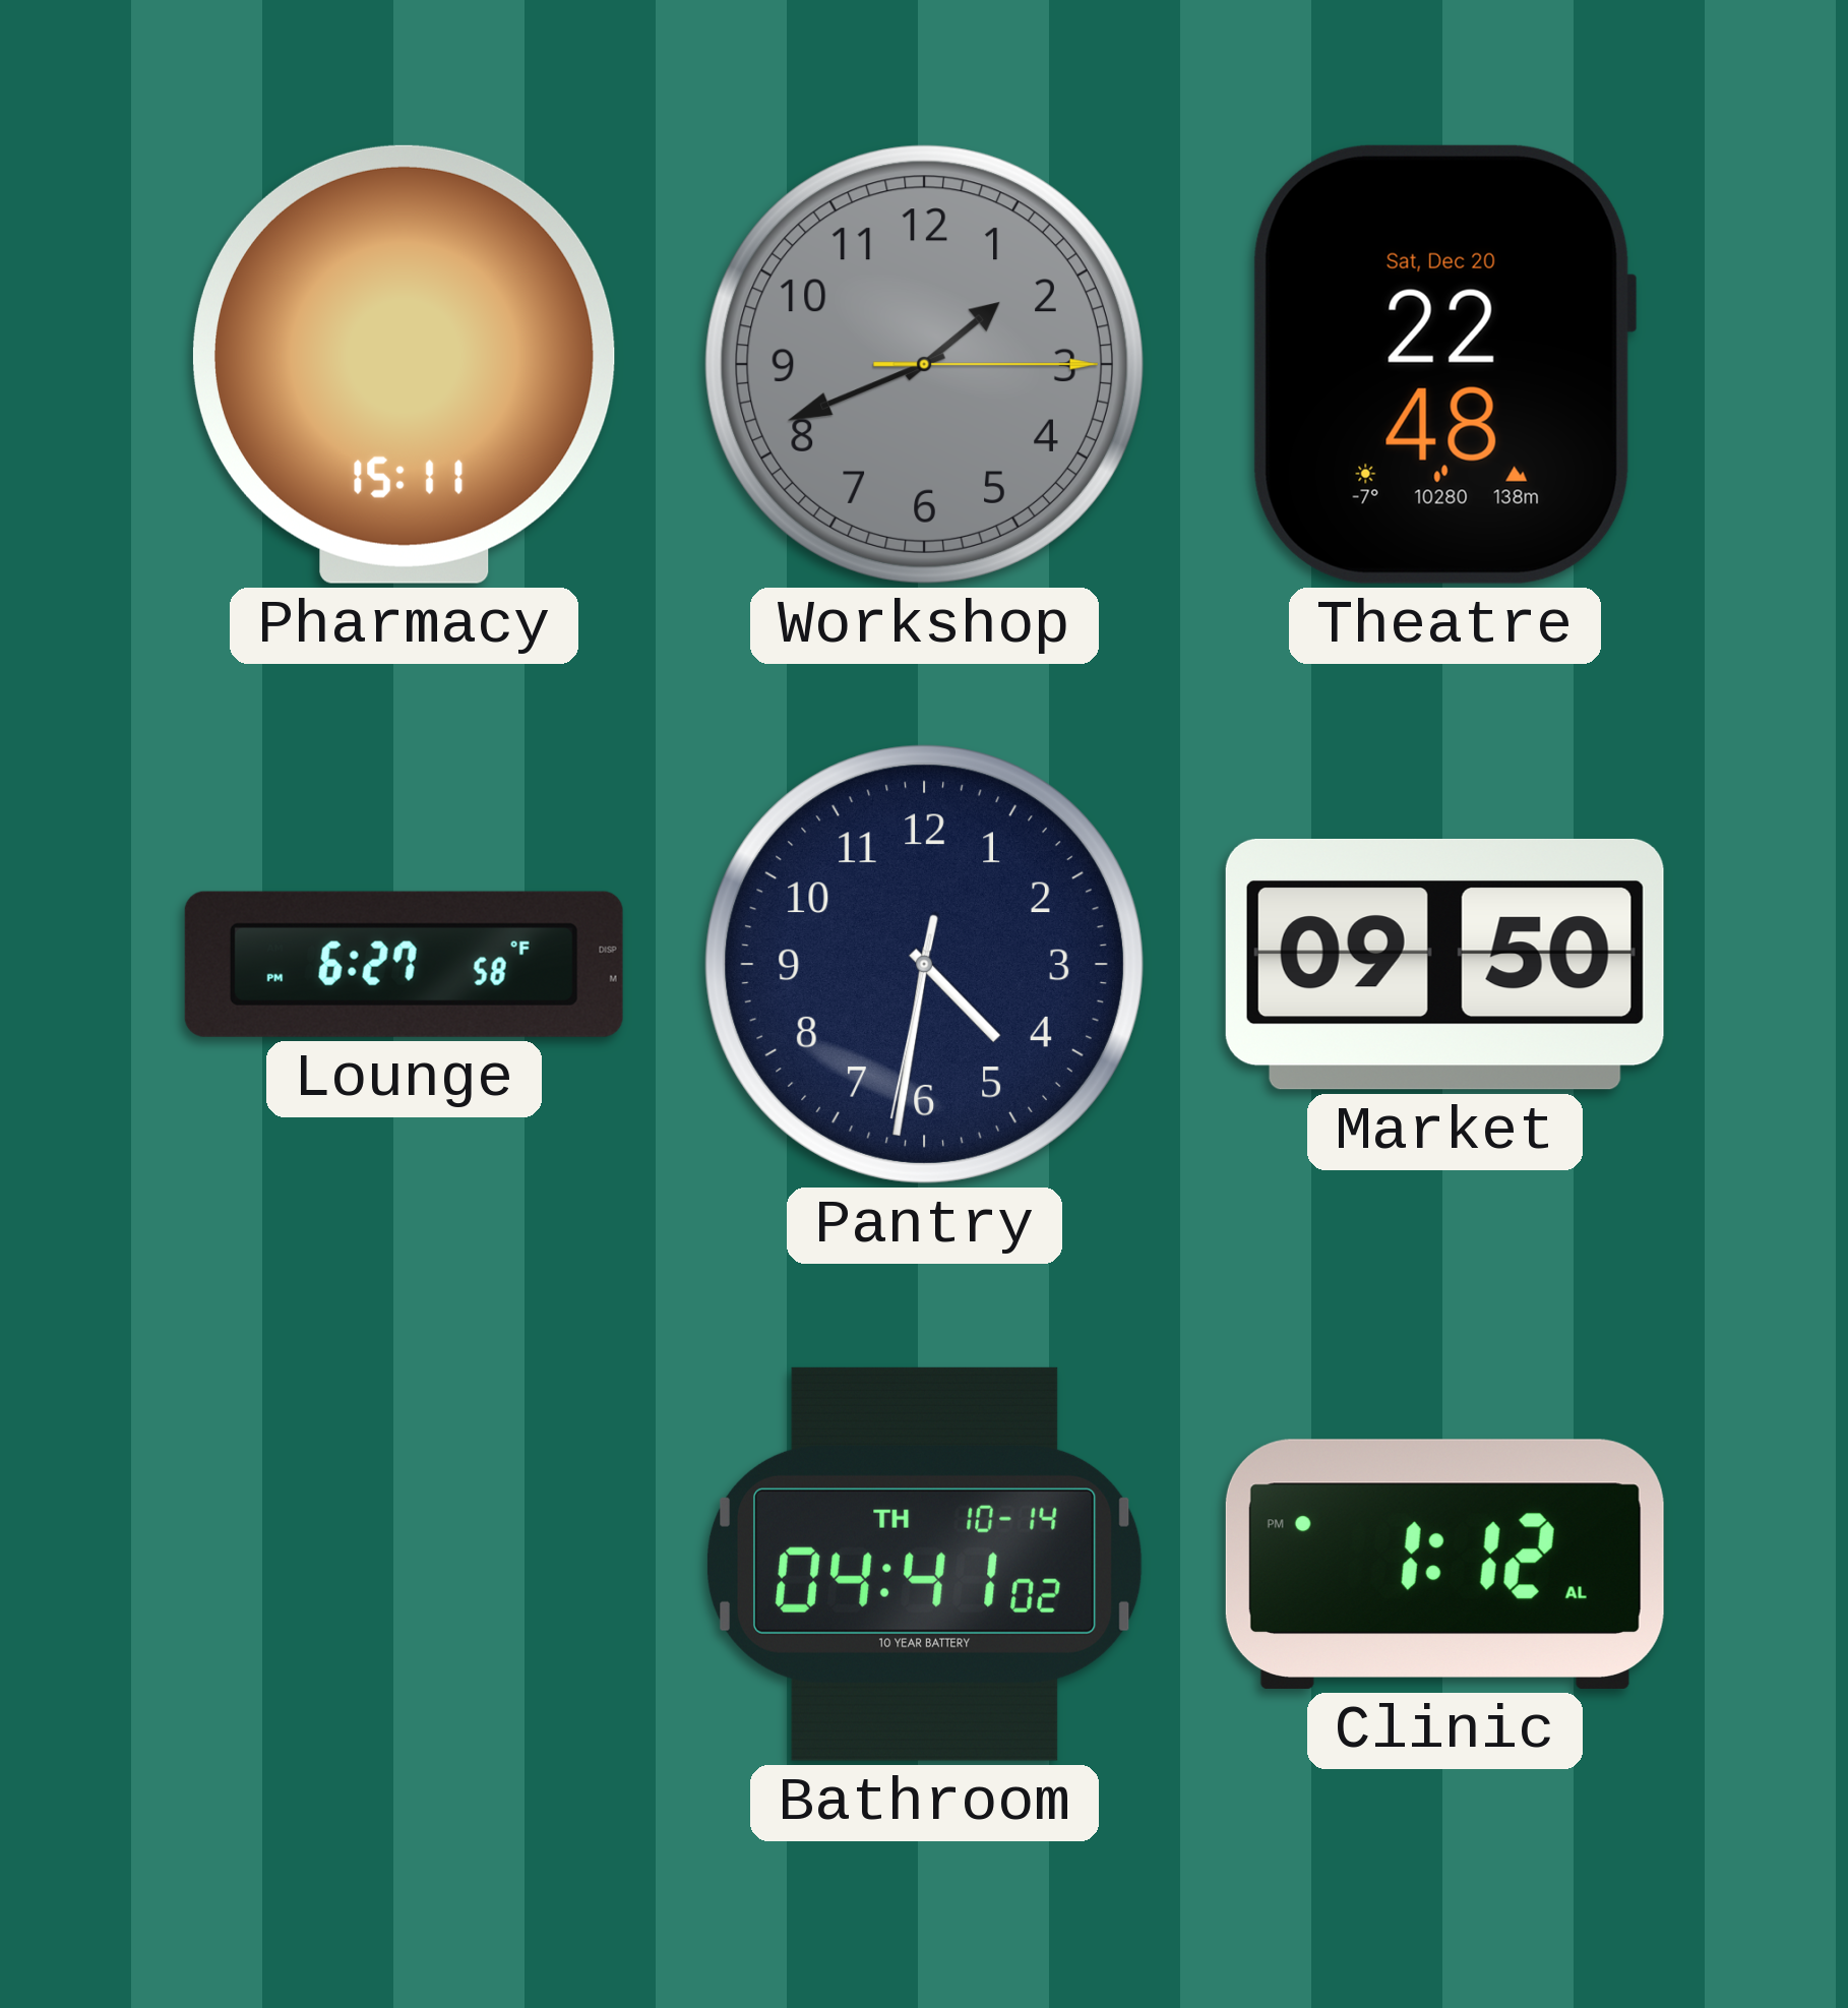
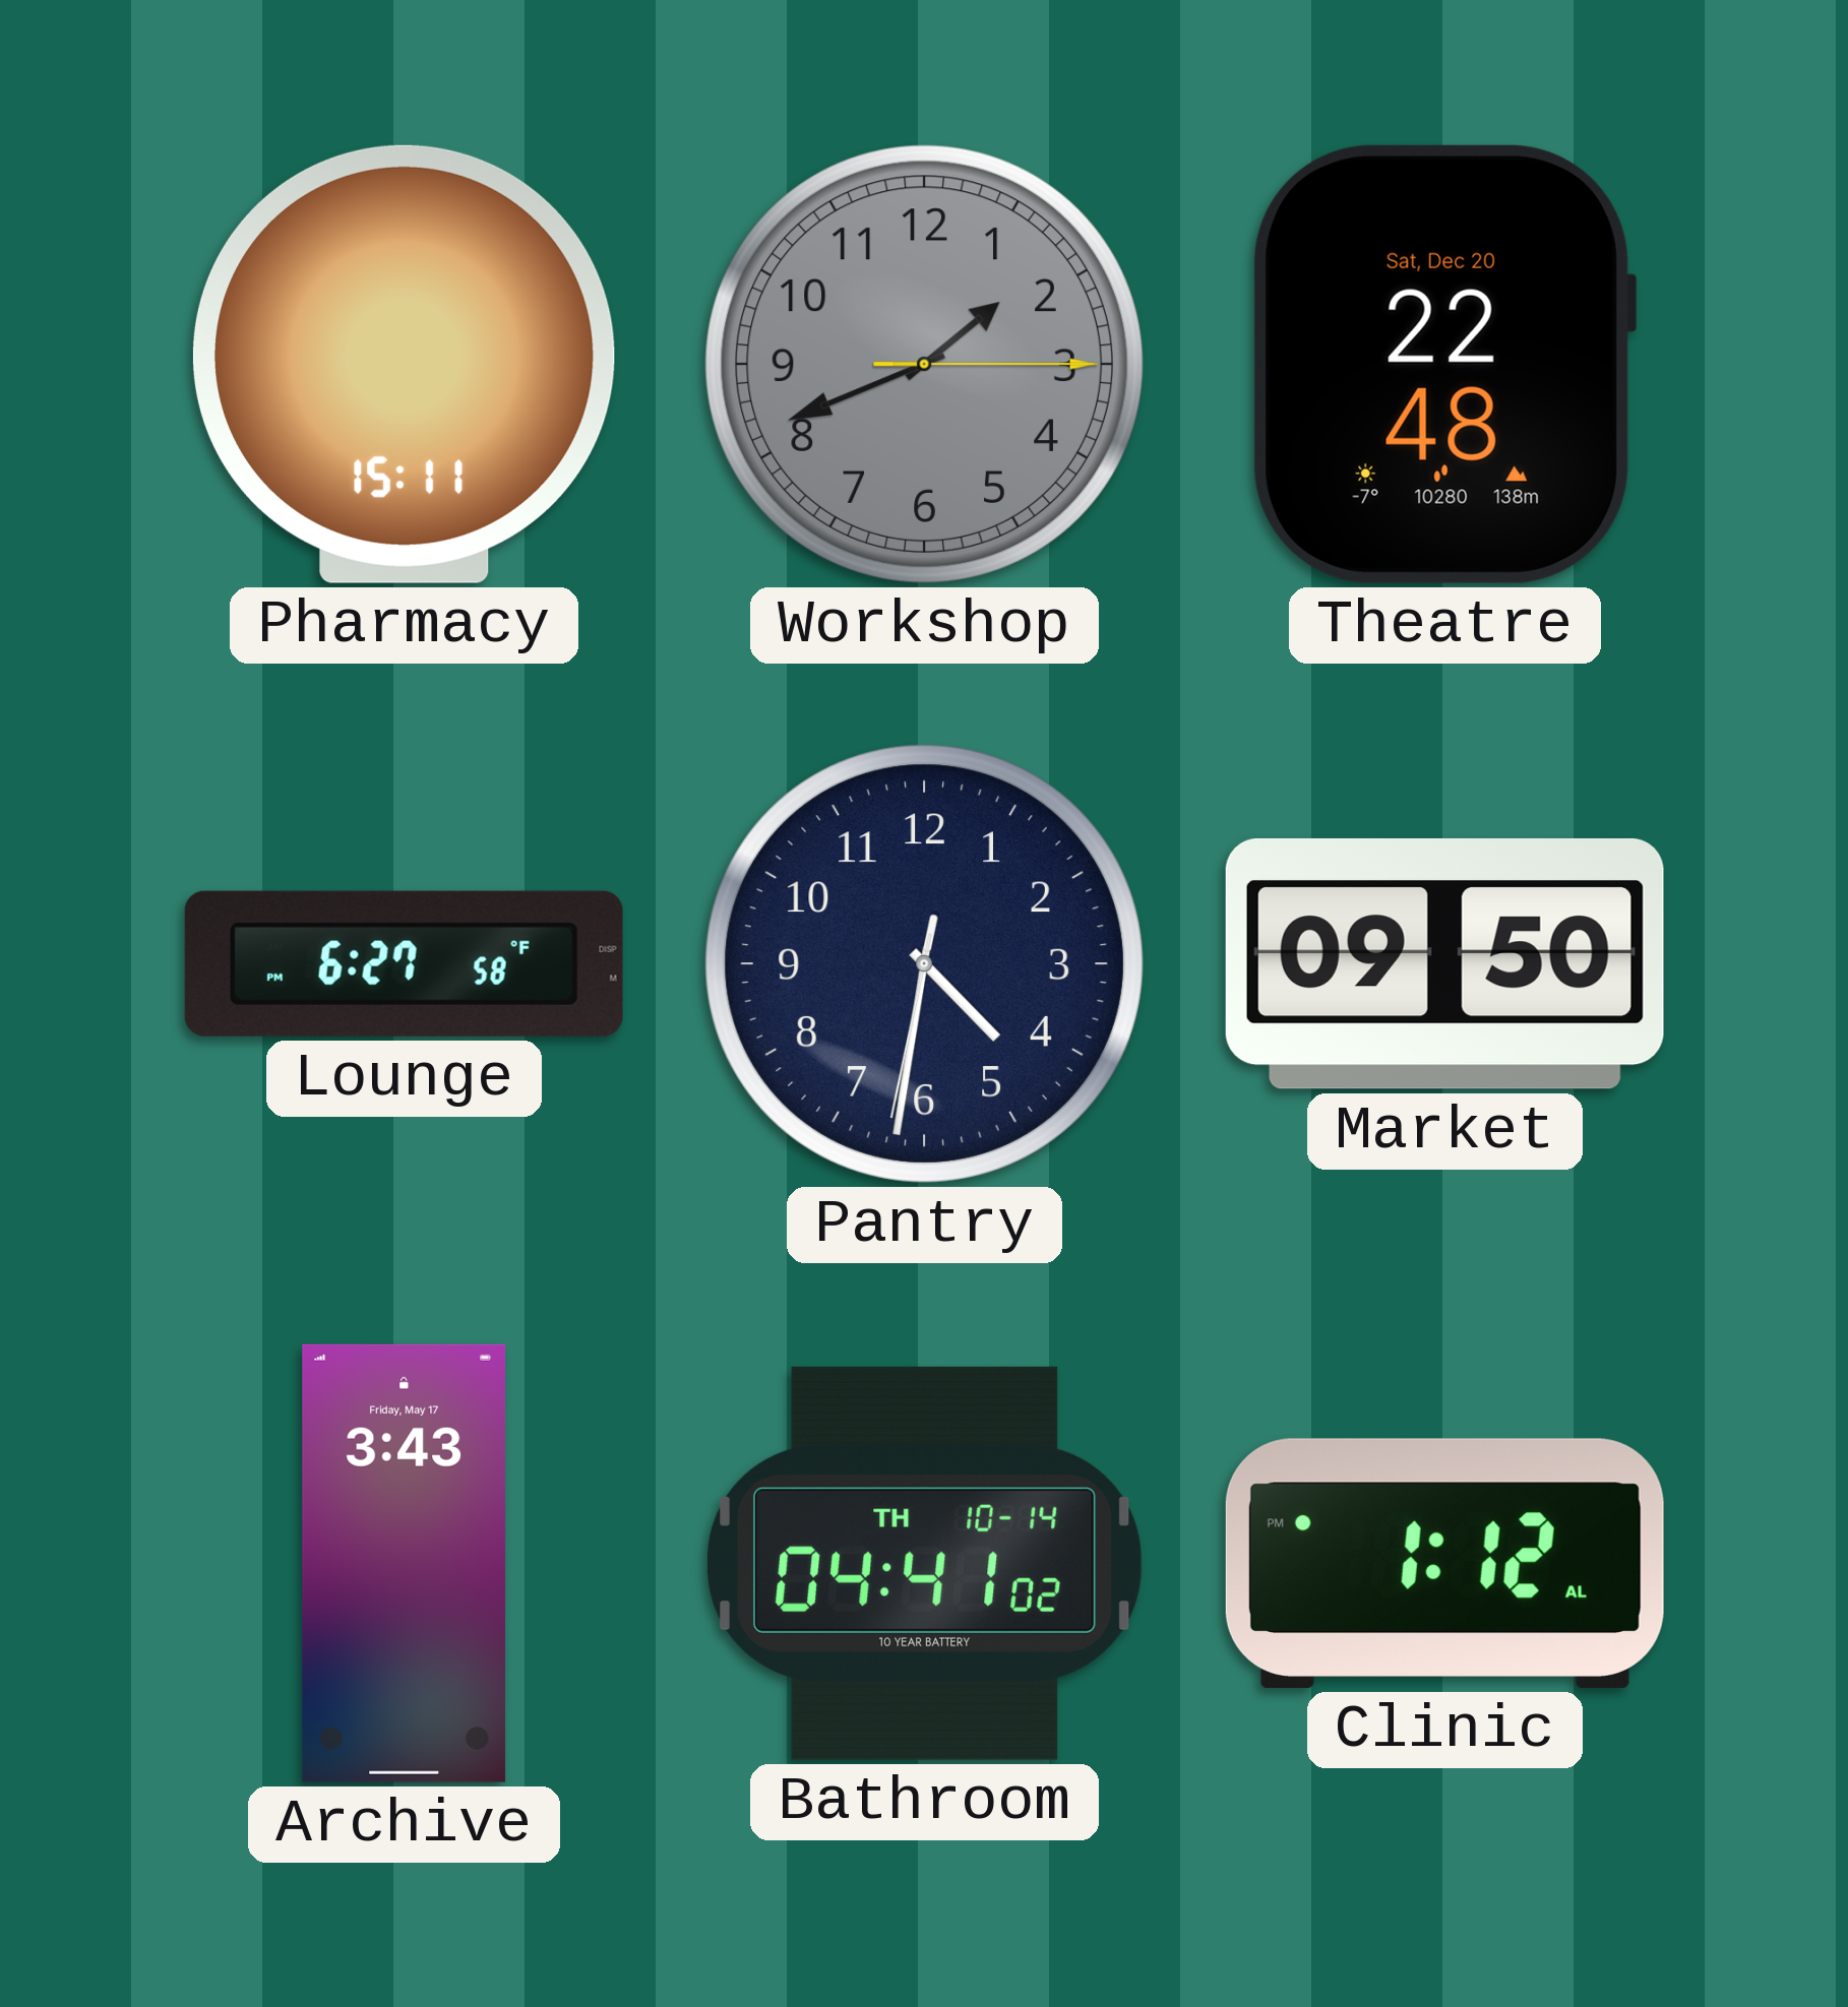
Archive: none -> 3:43 (405, 1563)
